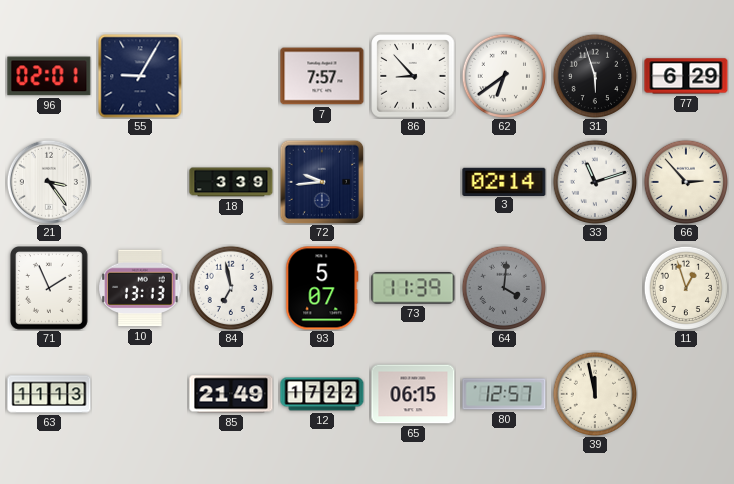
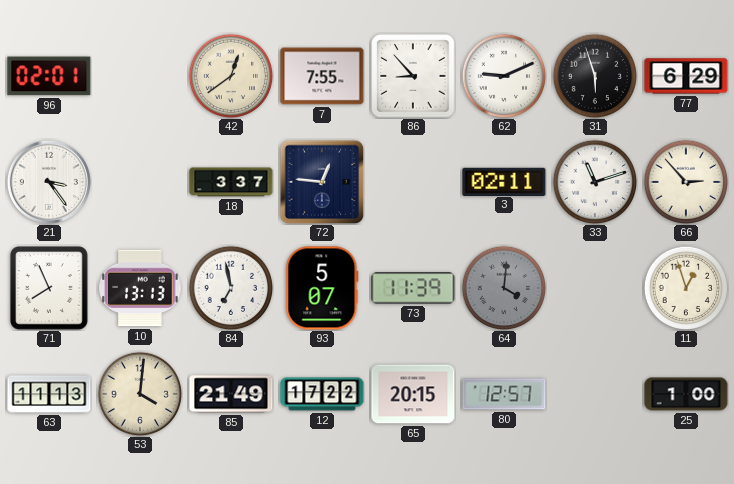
55: 9:05 -> none (140, 76)
42: none -> 12:39 (231, 76)
7: 7:57 -> 7:55 (322, 76)
62: 6:39 -> 9:11 (504, 76)
18: 3:39 -> 3:37 (231, 182)
72: 9:44 -> 12:46 (322, 182)
3: 02:14 -> 02:11 (504, 181)
71: 1:56 -> 7:56 (50, 289)
53: none -> 4:01 (140, 394)
65: 06:15 -> 20:15 (413, 394)
39: 11:58 -> none (595, 394)
25: none -> 1:00 (686, 394)
